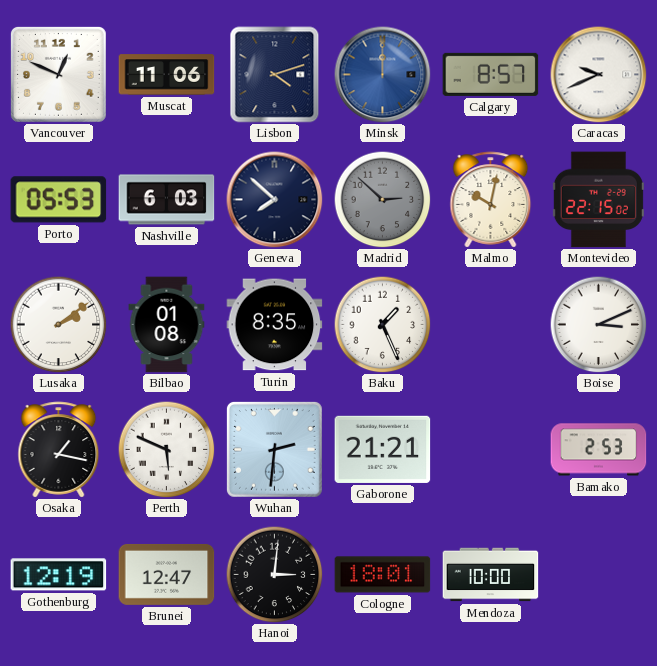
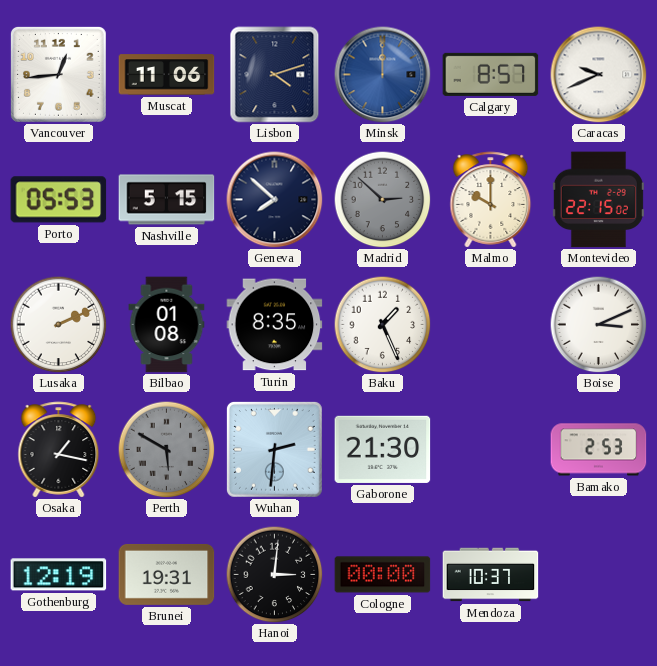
Vancouver: 12:49 -> 12:44 (59, 75)
Nashville: 6:03 -> 5:15 (167, 200)
Malmo: 10:02 -> 10:00 (491, 200)
Lusaka: 2:09 -> 2:11 (58, 324)
Perth: 5:49 -> 5:50 (166, 449)
Perth dial: white -> grey (166, 449)
Gaborone: 21:21 -> 21:30 (383, 449)
Brunei: 12:47 -> 19:31 (167, 574)
Cologne: 18:01 -> 00:00 (383, 575)
Mendoza: 10:00 -> 10:37 (491, 575)
